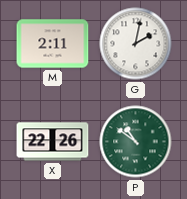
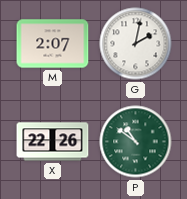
M: 2:11 -> 2:07 (53, 44)
